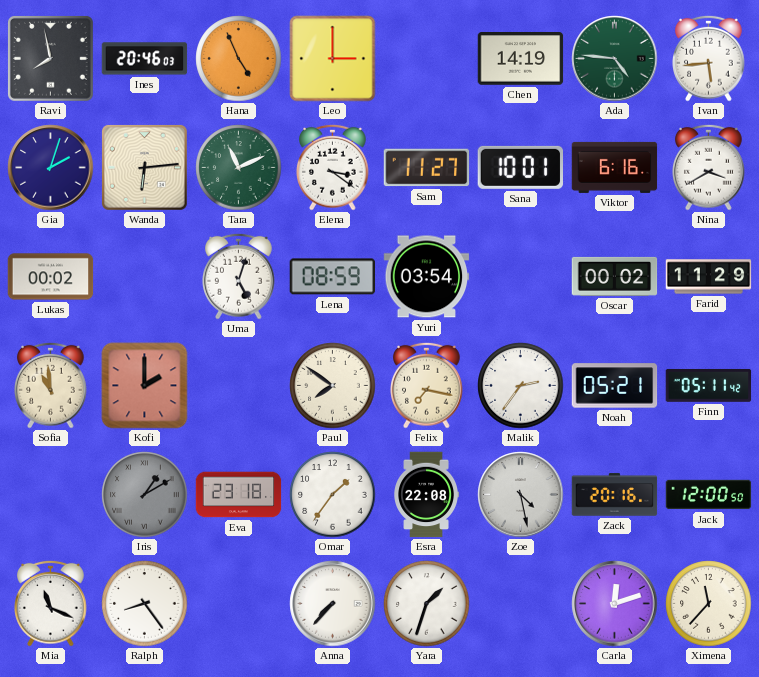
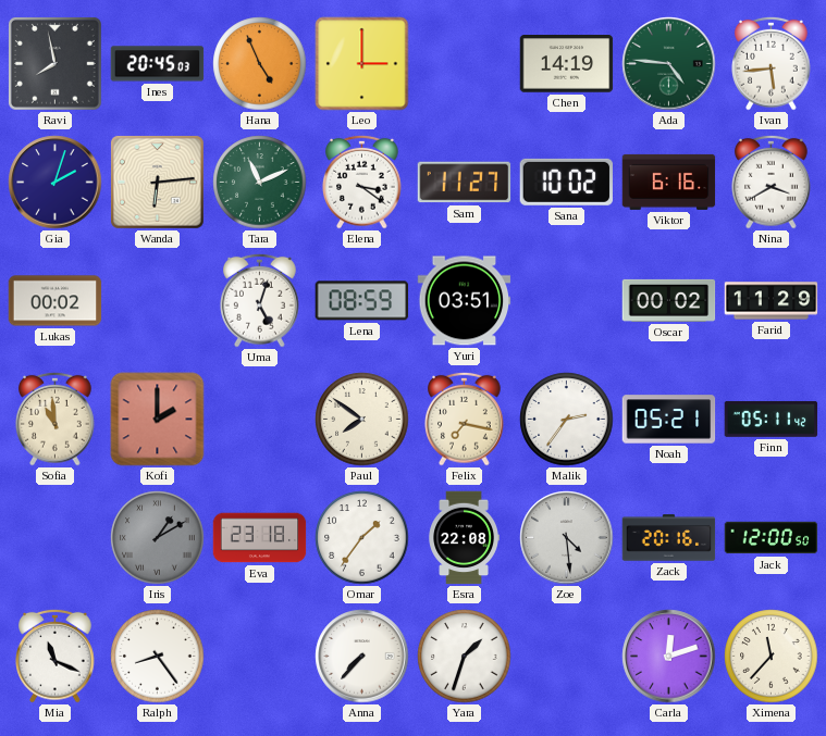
Ines: 20:46 -> 20:45 (158, 64)
Sana: 10:01 -> 10:02 (566, 182)
Yuri: 03:54 -> 03:51 (465, 301)
Zoe: 4:28 -> 4:29 (567, 538)
